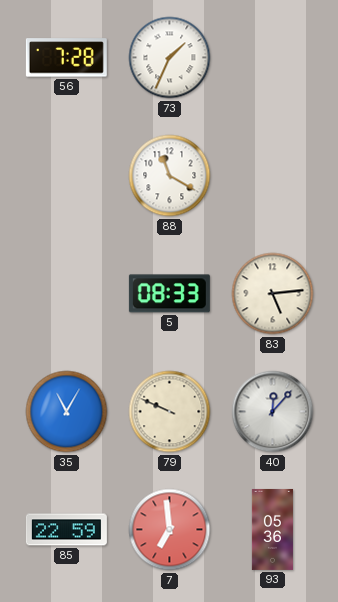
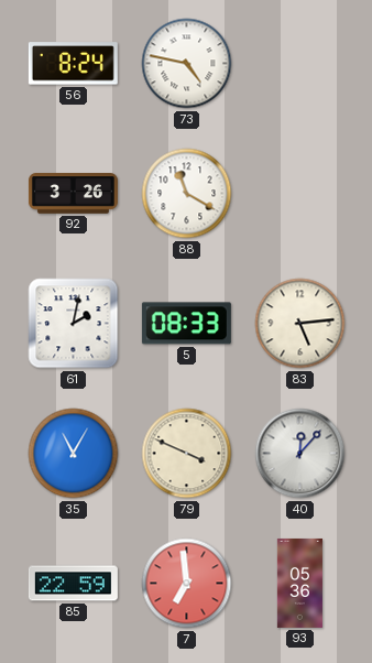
56: 7:28 -> 8:24 (73, 64)
73: 1:34 -> 4:47 (187, 64)
92: none -> 3:26 (73, 194)
61: none -> 2:02 (74, 324)
79: 9:49 -> 3:49 (187, 454)
